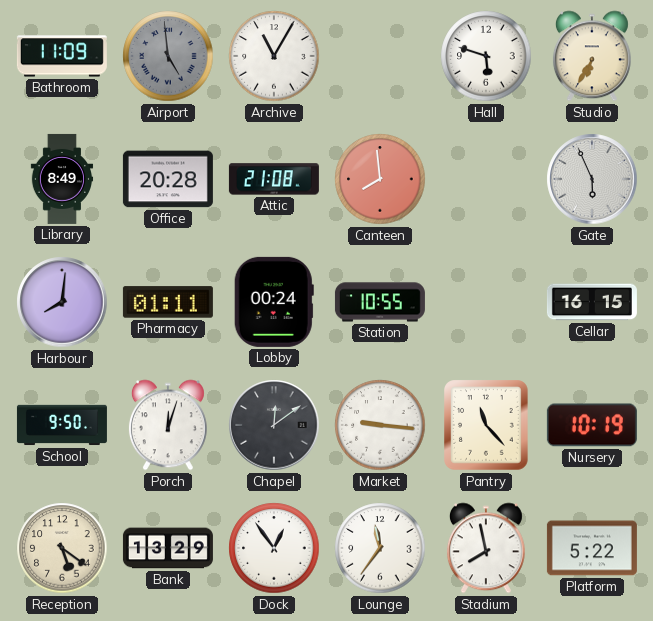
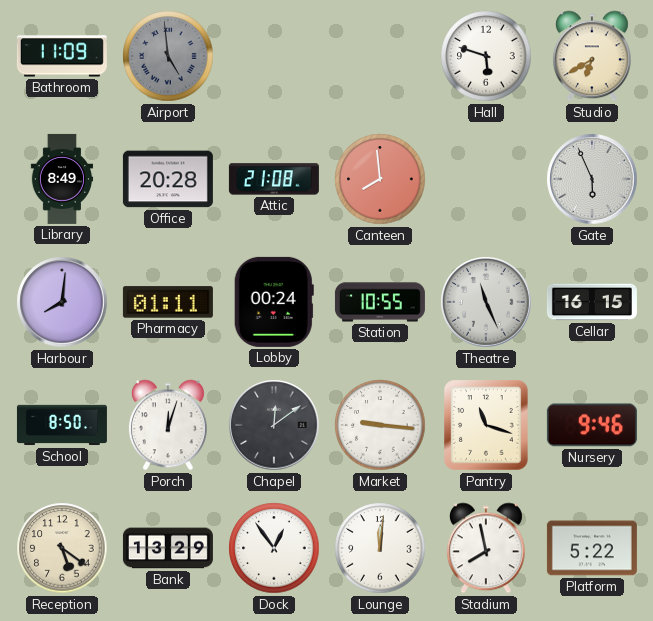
Archive: 11:05 -> none (274, 56)
Studio: 6:35 -> 6:40 (592, 56)
Theatre: none -> 11:26 (486, 302)
School: 9:50 -> 8:50 (62, 425)
Pantry: 11:23 -> 11:18 (487, 425)
Nursery: 10:19 -> 9:46 (592, 425)
Lounge: 11:36 -> 12:01 (380, 548)
